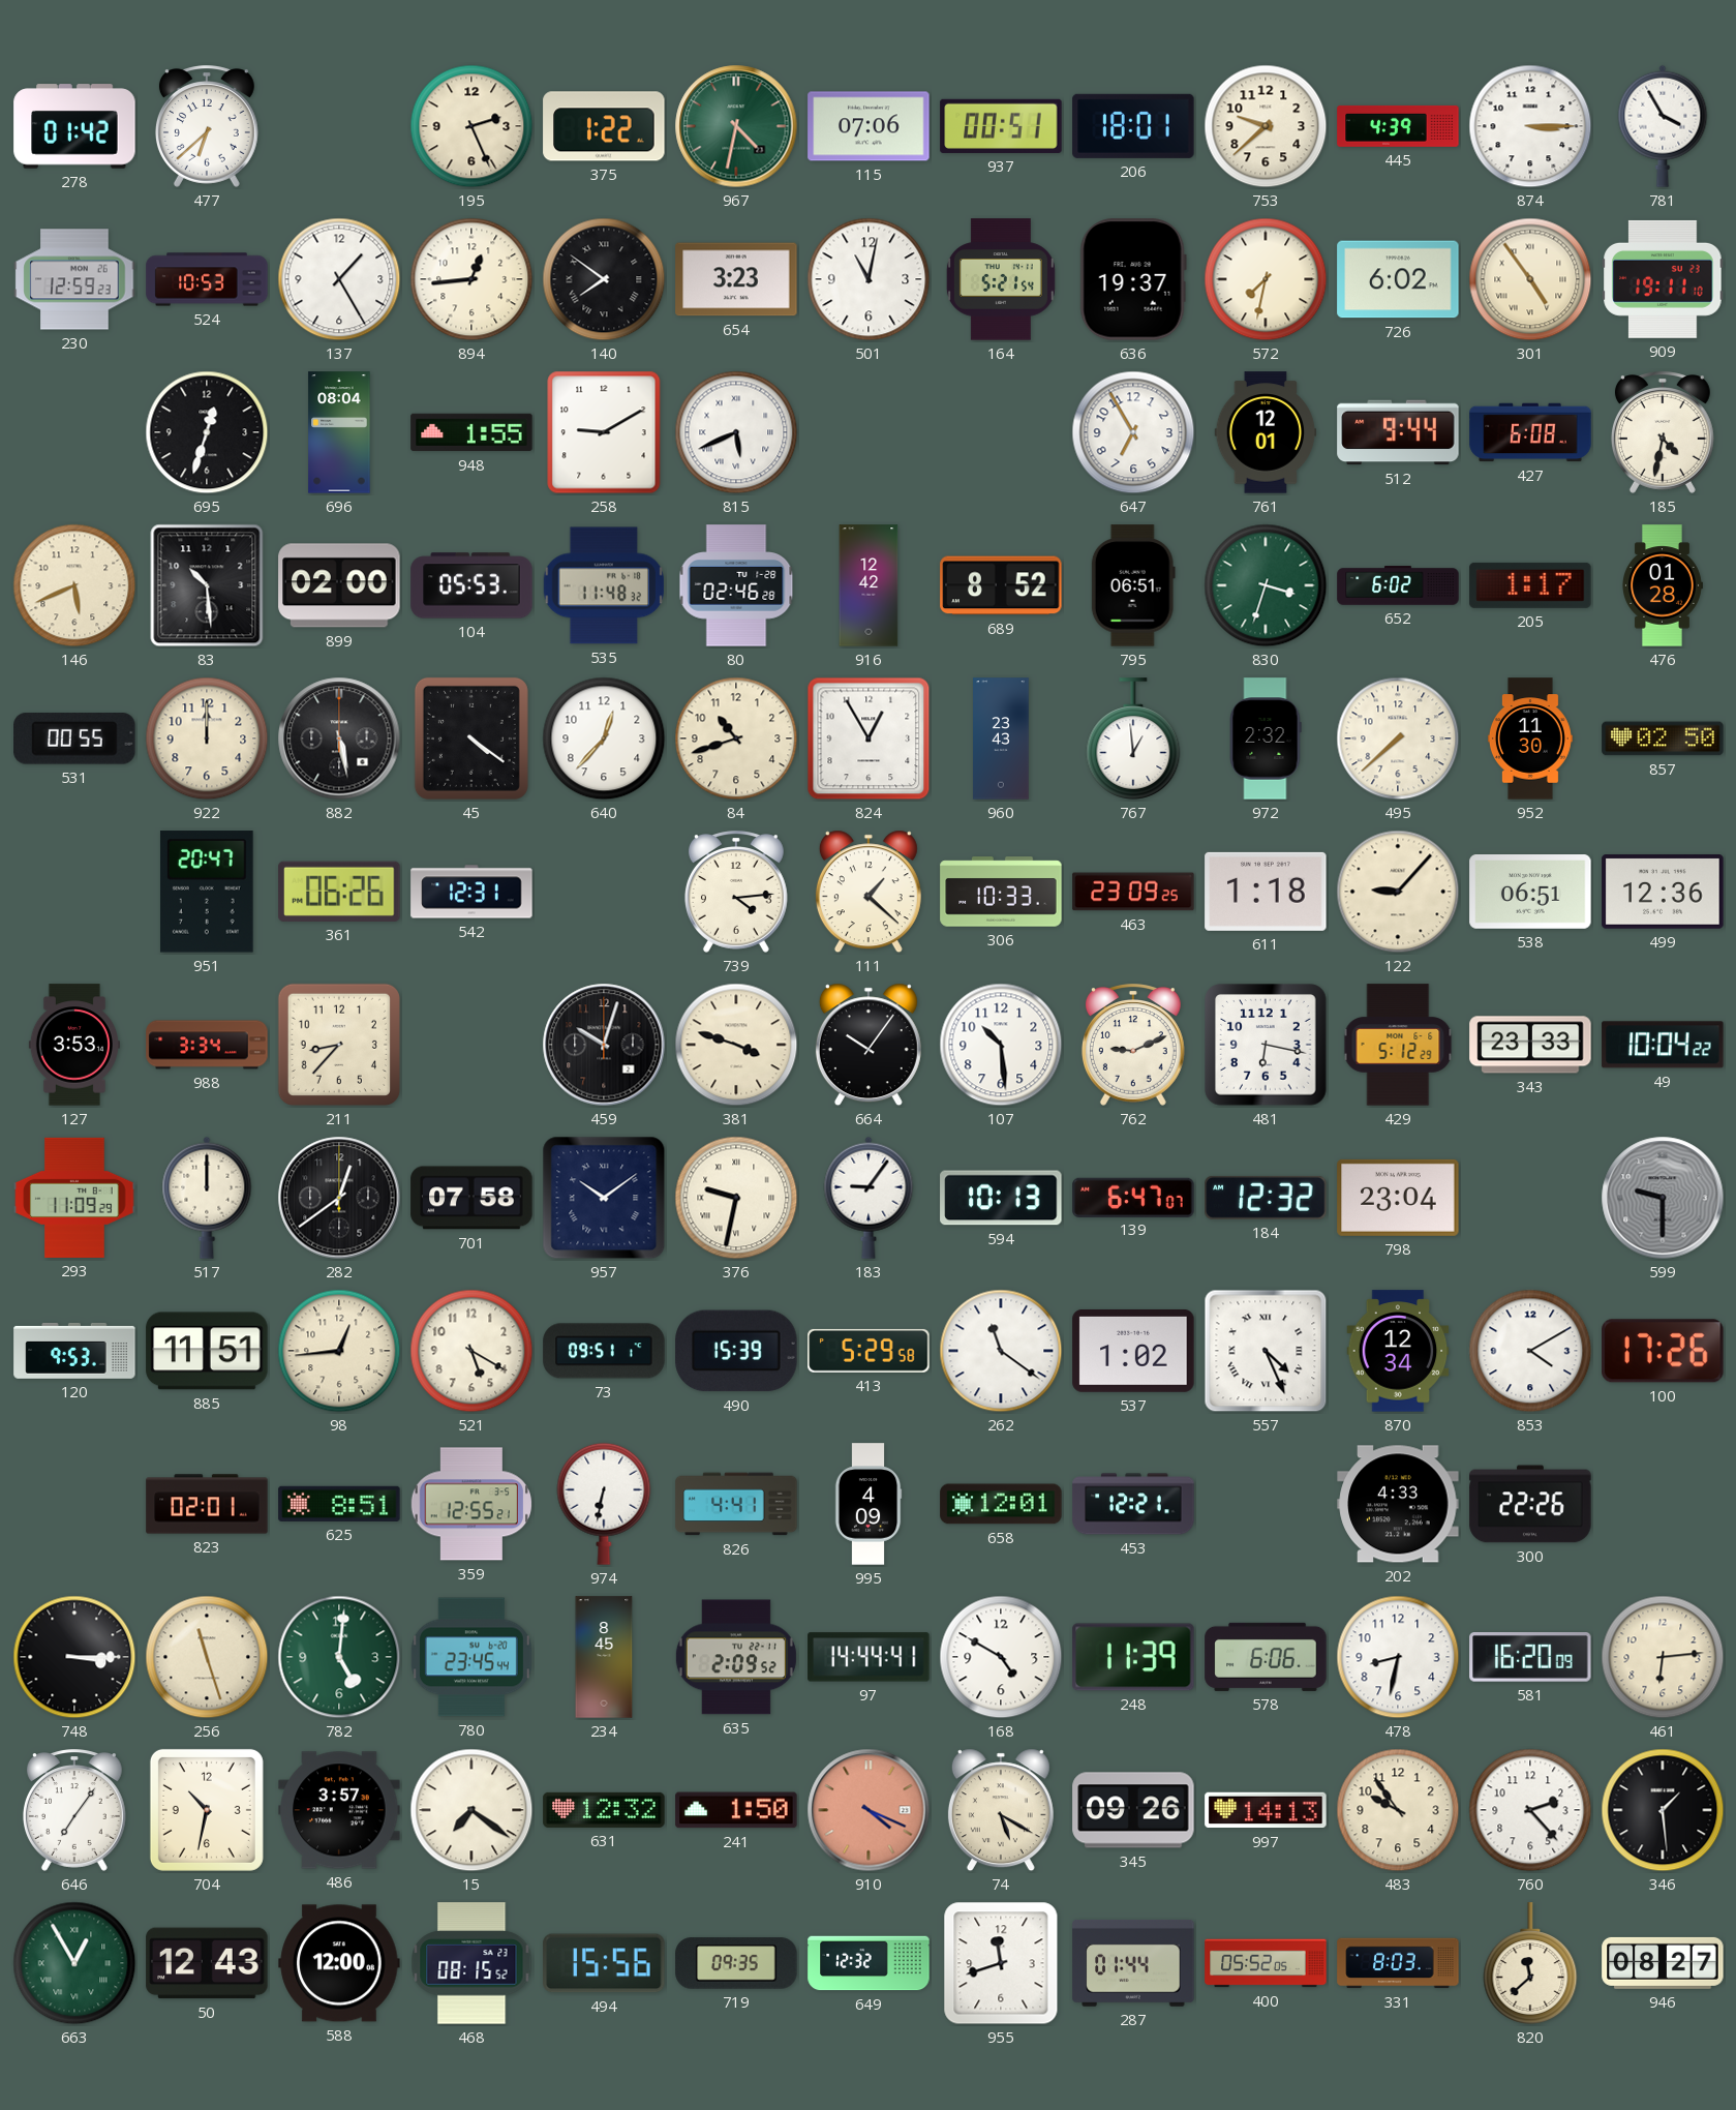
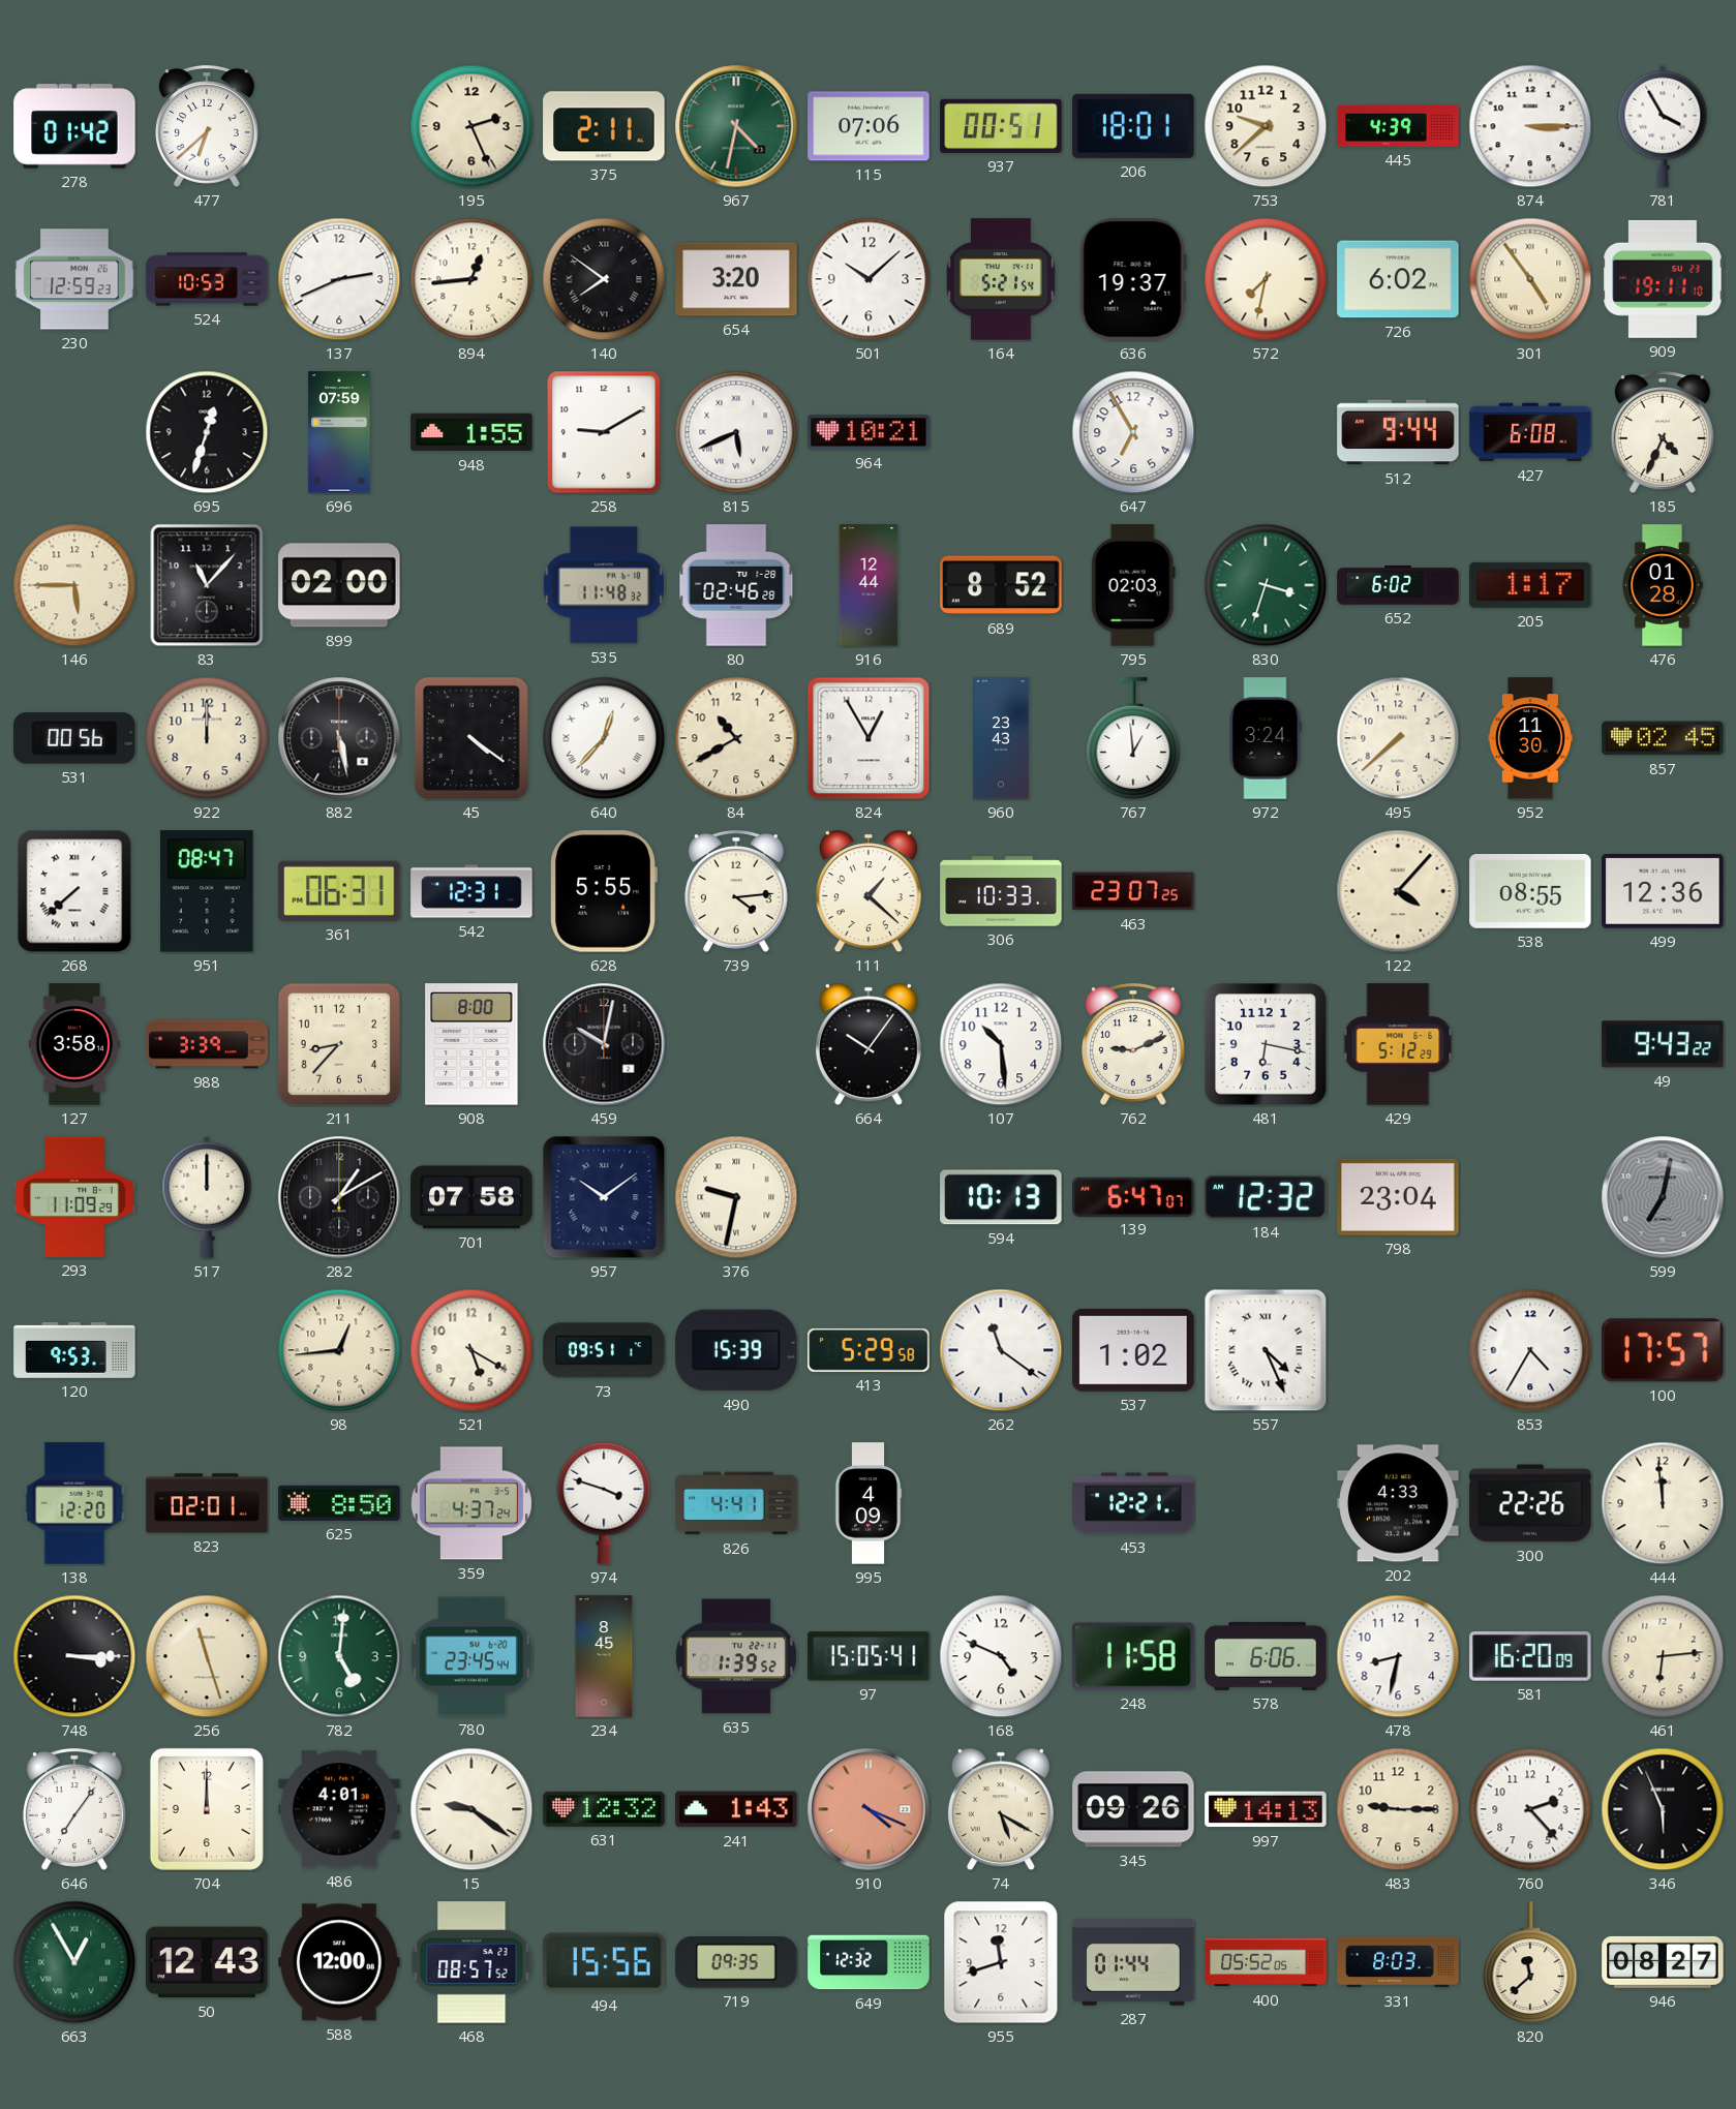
375: 1:22 -> 2:11 (604, 126)
137: 1:25 -> 2:41 (339, 279)
654: 3:23 -> 3:20 (736, 279)
501: 11:02 -> 10:08 (869, 279)
696: 08:04 -> 07:59 (339, 432)
964: none -> 10:21 (869, 432)
761: 12:01 -> none (1266, 432)
185: 4:32 -> 4:34 (1663, 432)
146: 5:41 -> 5:45 (74, 585)
83: 10:29 -> 11:07 (207, 585)
104: 05:53 -> none (471, 585)
916: 12:42 -> 12:44 (869, 585)
795: 06:51 -> 02:03 (1133, 585)
531: 00:55 -> 00:56 (74, 738)
640 numerals: Arabic -> Roman (604, 738)
84: 10:42 -> 10:40 (736, 738)
972: 2:32 -> 3:24 (1266, 738)
857: 02:50 -> 02:45 (1663, 738)
268: none -> 7:38 (74, 891)
951: 20:47 -> 08:47 (207, 891)
361: 06:26 -> 06:31 (339, 891)
628: none -> 5:55 (604, 891)
463: 23:09 -> 23:07 (1133, 891)
611: 1:18 -> none (1266, 892)
122: 9:07 -> 4:07 (1398, 891)
538: 06:51 -> 08:55 (1530, 892)
127: 3:53 -> 3:58 (74, 1044)
988: 3:34 -> 3:39 (207, 1044)
908: none -> 8:00 (471, 1044)
459: 10:03 -> 10:02 (604, 1044)
381: 3:48 -> none (736, 1045)
343: 23:33 -> none (1530, 1045)
49: 10:04 -> 9:43 (1663, 1044)
282: 12:39 -> 1:10 (339, 1197)
183: 9:06 -> none (869, 1198)
599: 9:30 -> 7:02 (1663, 1197)
885: 11:51 -> none (207, 1351)
870: 12:34 -> none (1398, 1351)
853: 4:10 -> 4:35 (1530, 1350)
100: 17:26 -> 17:57 (1663, 1350)
138: none -> 12:20 (74, 1503)
625: 8:51 -> 8:50 (339, 1503)
359: 12:55 -> 4:37 (470, 1503)
974: 6:32 -> 3:48 (604, 1503)
658: 12:01 -> none (1001, 1504)
444: none -> 11:59 (1663, 1503)
635: 2:09 -> 1:39 (736, 1656)
97: 14:44 -> 15:05 (869, 1656)
168: 4:50 -> 4:49 (1001, 1656)
248: 11:39 -> 11:58 (1133, 1656)
704: 10:32 -> 12:00 (207, 1809)
486: 3:57 -> 4:01 (339, 1809)
15: 7:21 -> 9:21 (471, 1809)
241: 1:50 -> 1:43 (736, 1809)
483: 9:54 -> 9:15 (1398, 1809)
346: 1:29 -> 5:56 (1663, 1809)
468: 08:15 -> 08:57 (471, 1962)
